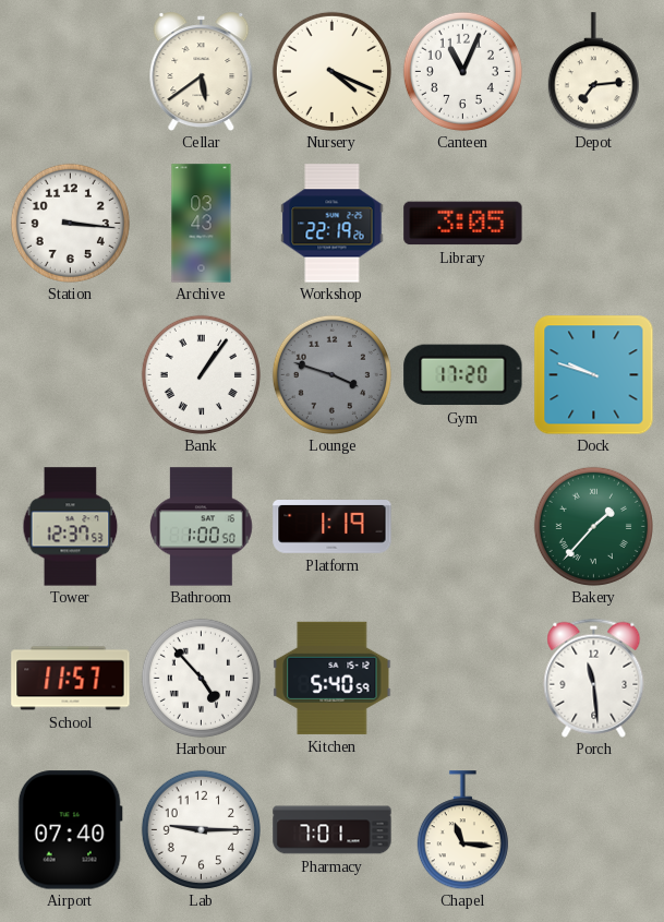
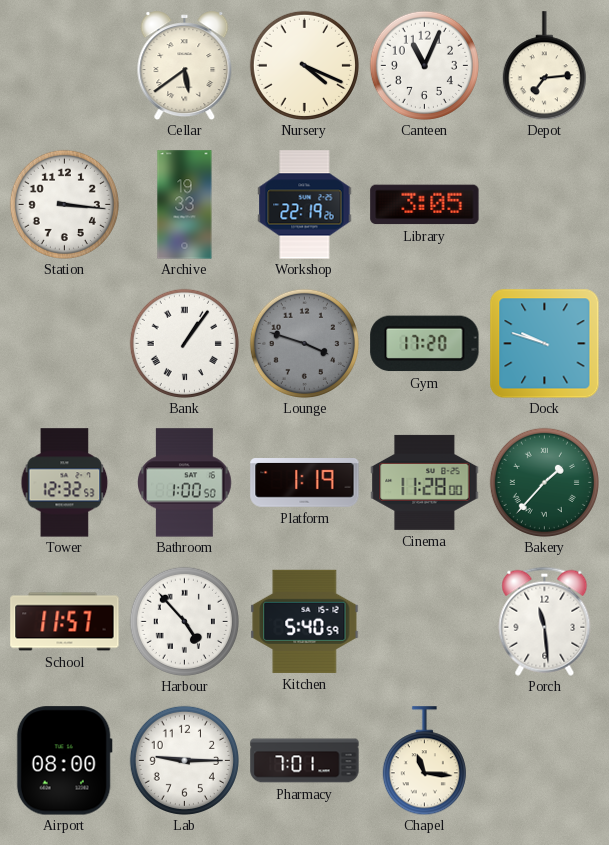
Archive: 03:43 -> 19:33 (185, 205)
Tower: 12:37 -> 12:32 (65, 483)
Cinema: none -> 11:28 (425, 482)
Airport: 07:40 -> 08:00 (64, 761)
